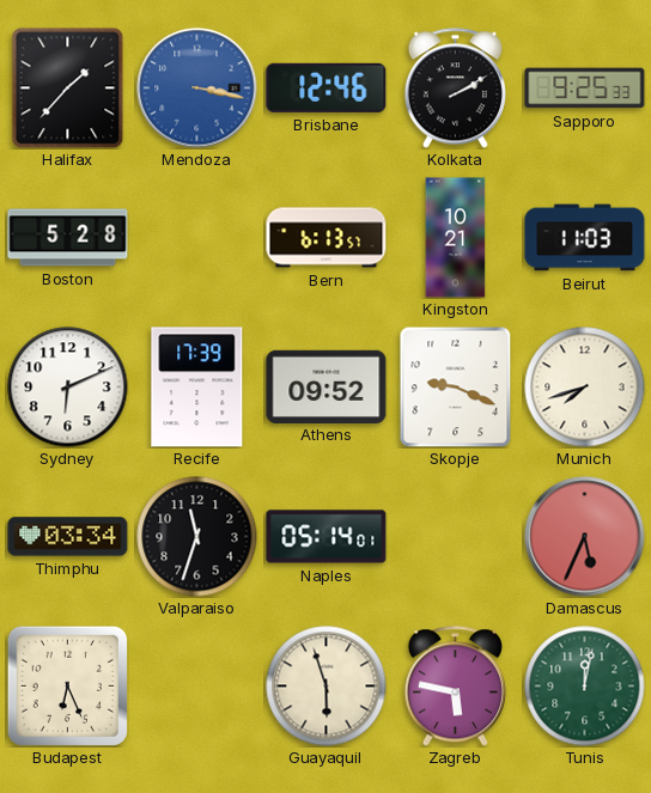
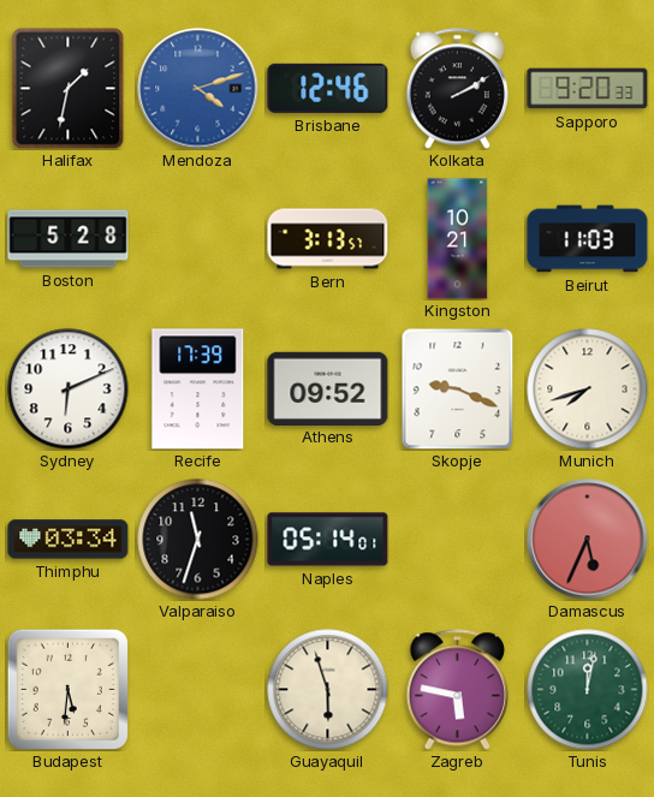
Halifax: 1:37 -> 1:32 (69, 88)
Mendoza: 3:17 -> 4:12 (198, 89)
Sapporo: 9:25 -> 9:20 (588, 89)
Bern: 6:13 -> 3:13 (328, 239)
Budapest: 6:26 -> 5:31 (67, 689)
